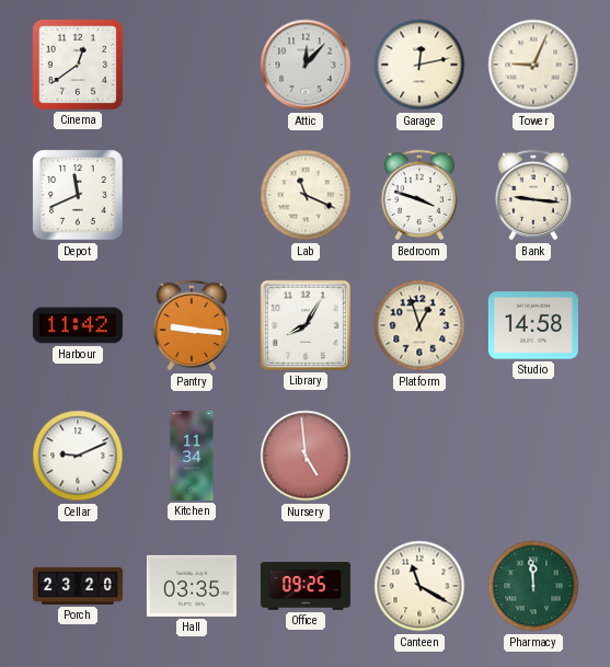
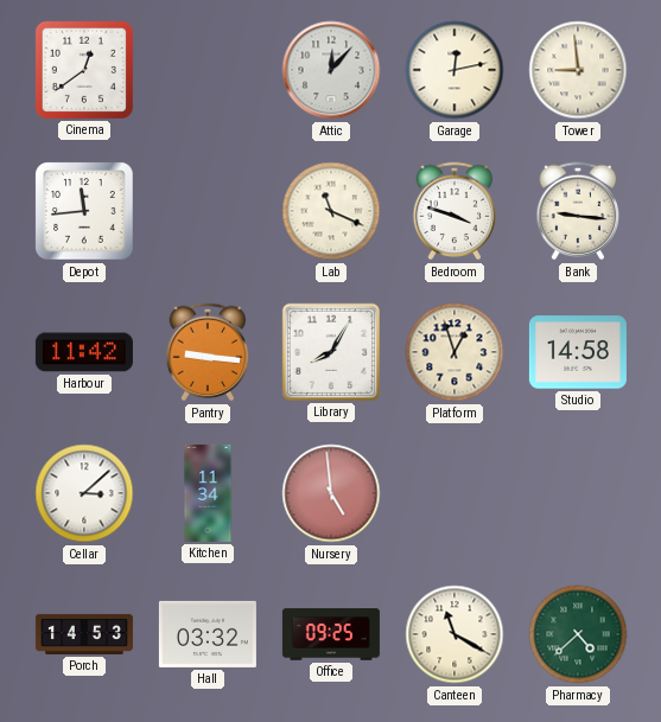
Tower: 9:04 -> 8:59 (578, 70)
Depot: 11:41 -> 11:44 (84, 211)
Cellar: 9:11 -> 3:08 (84, 493)
Porch: 23:20 -> 14:53 (84, 634)
Hall: 03:35 -> 03:32 (208, 634)
Pharmacy: 11:59 -> 4:38 (578, 634)
